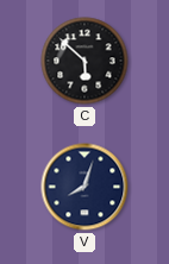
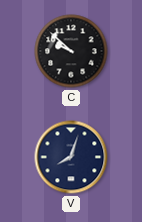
C: 5:52 -> 9:52 (71, 51)
